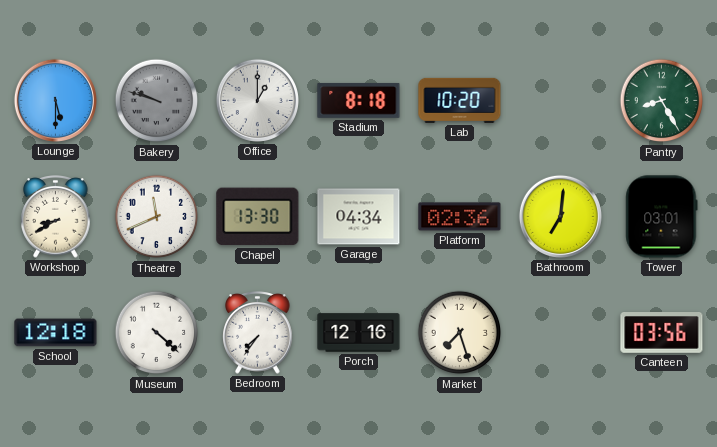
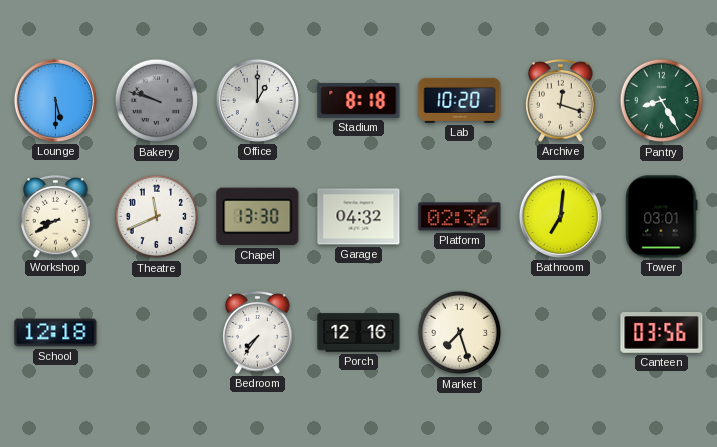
Archive: none -> 12:18 (561, 101)
Garage: 04:34 -> 04:32 (359, 217)
Museum: 4:22 -> none (157, 333)
